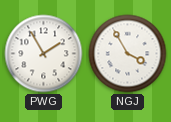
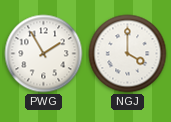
NGJ: 3:55 -> 4:00 (128, 54)
